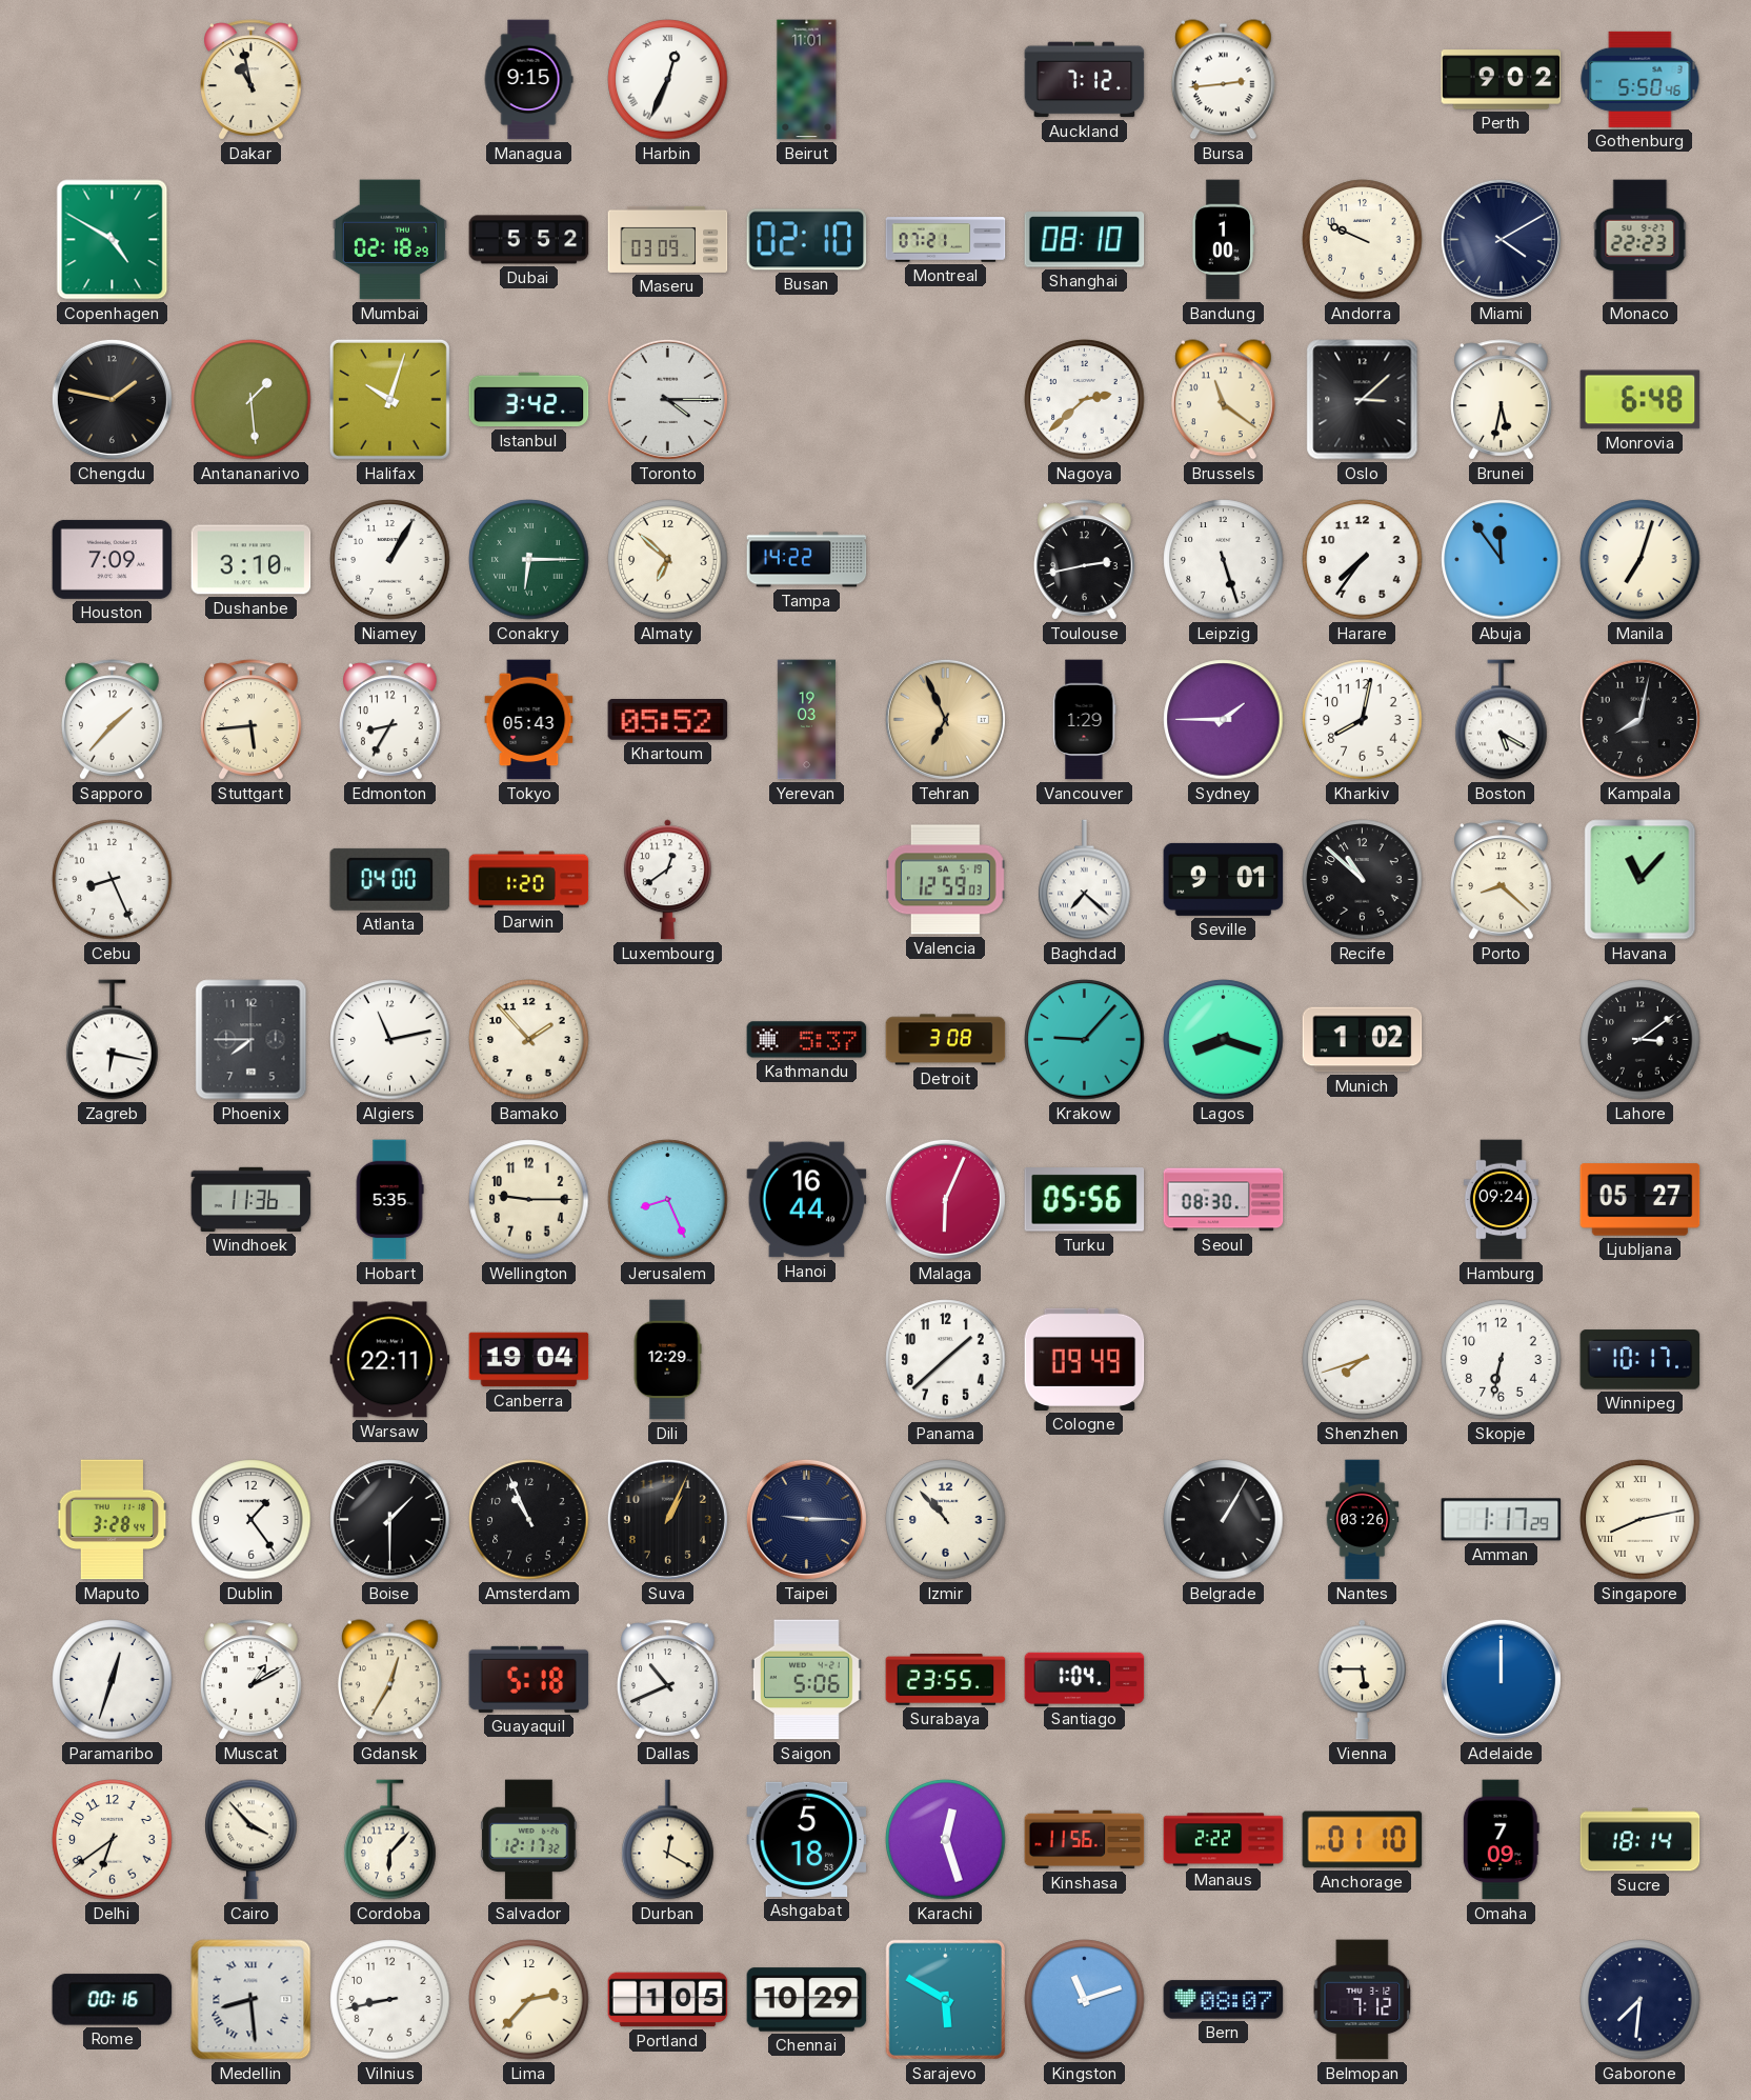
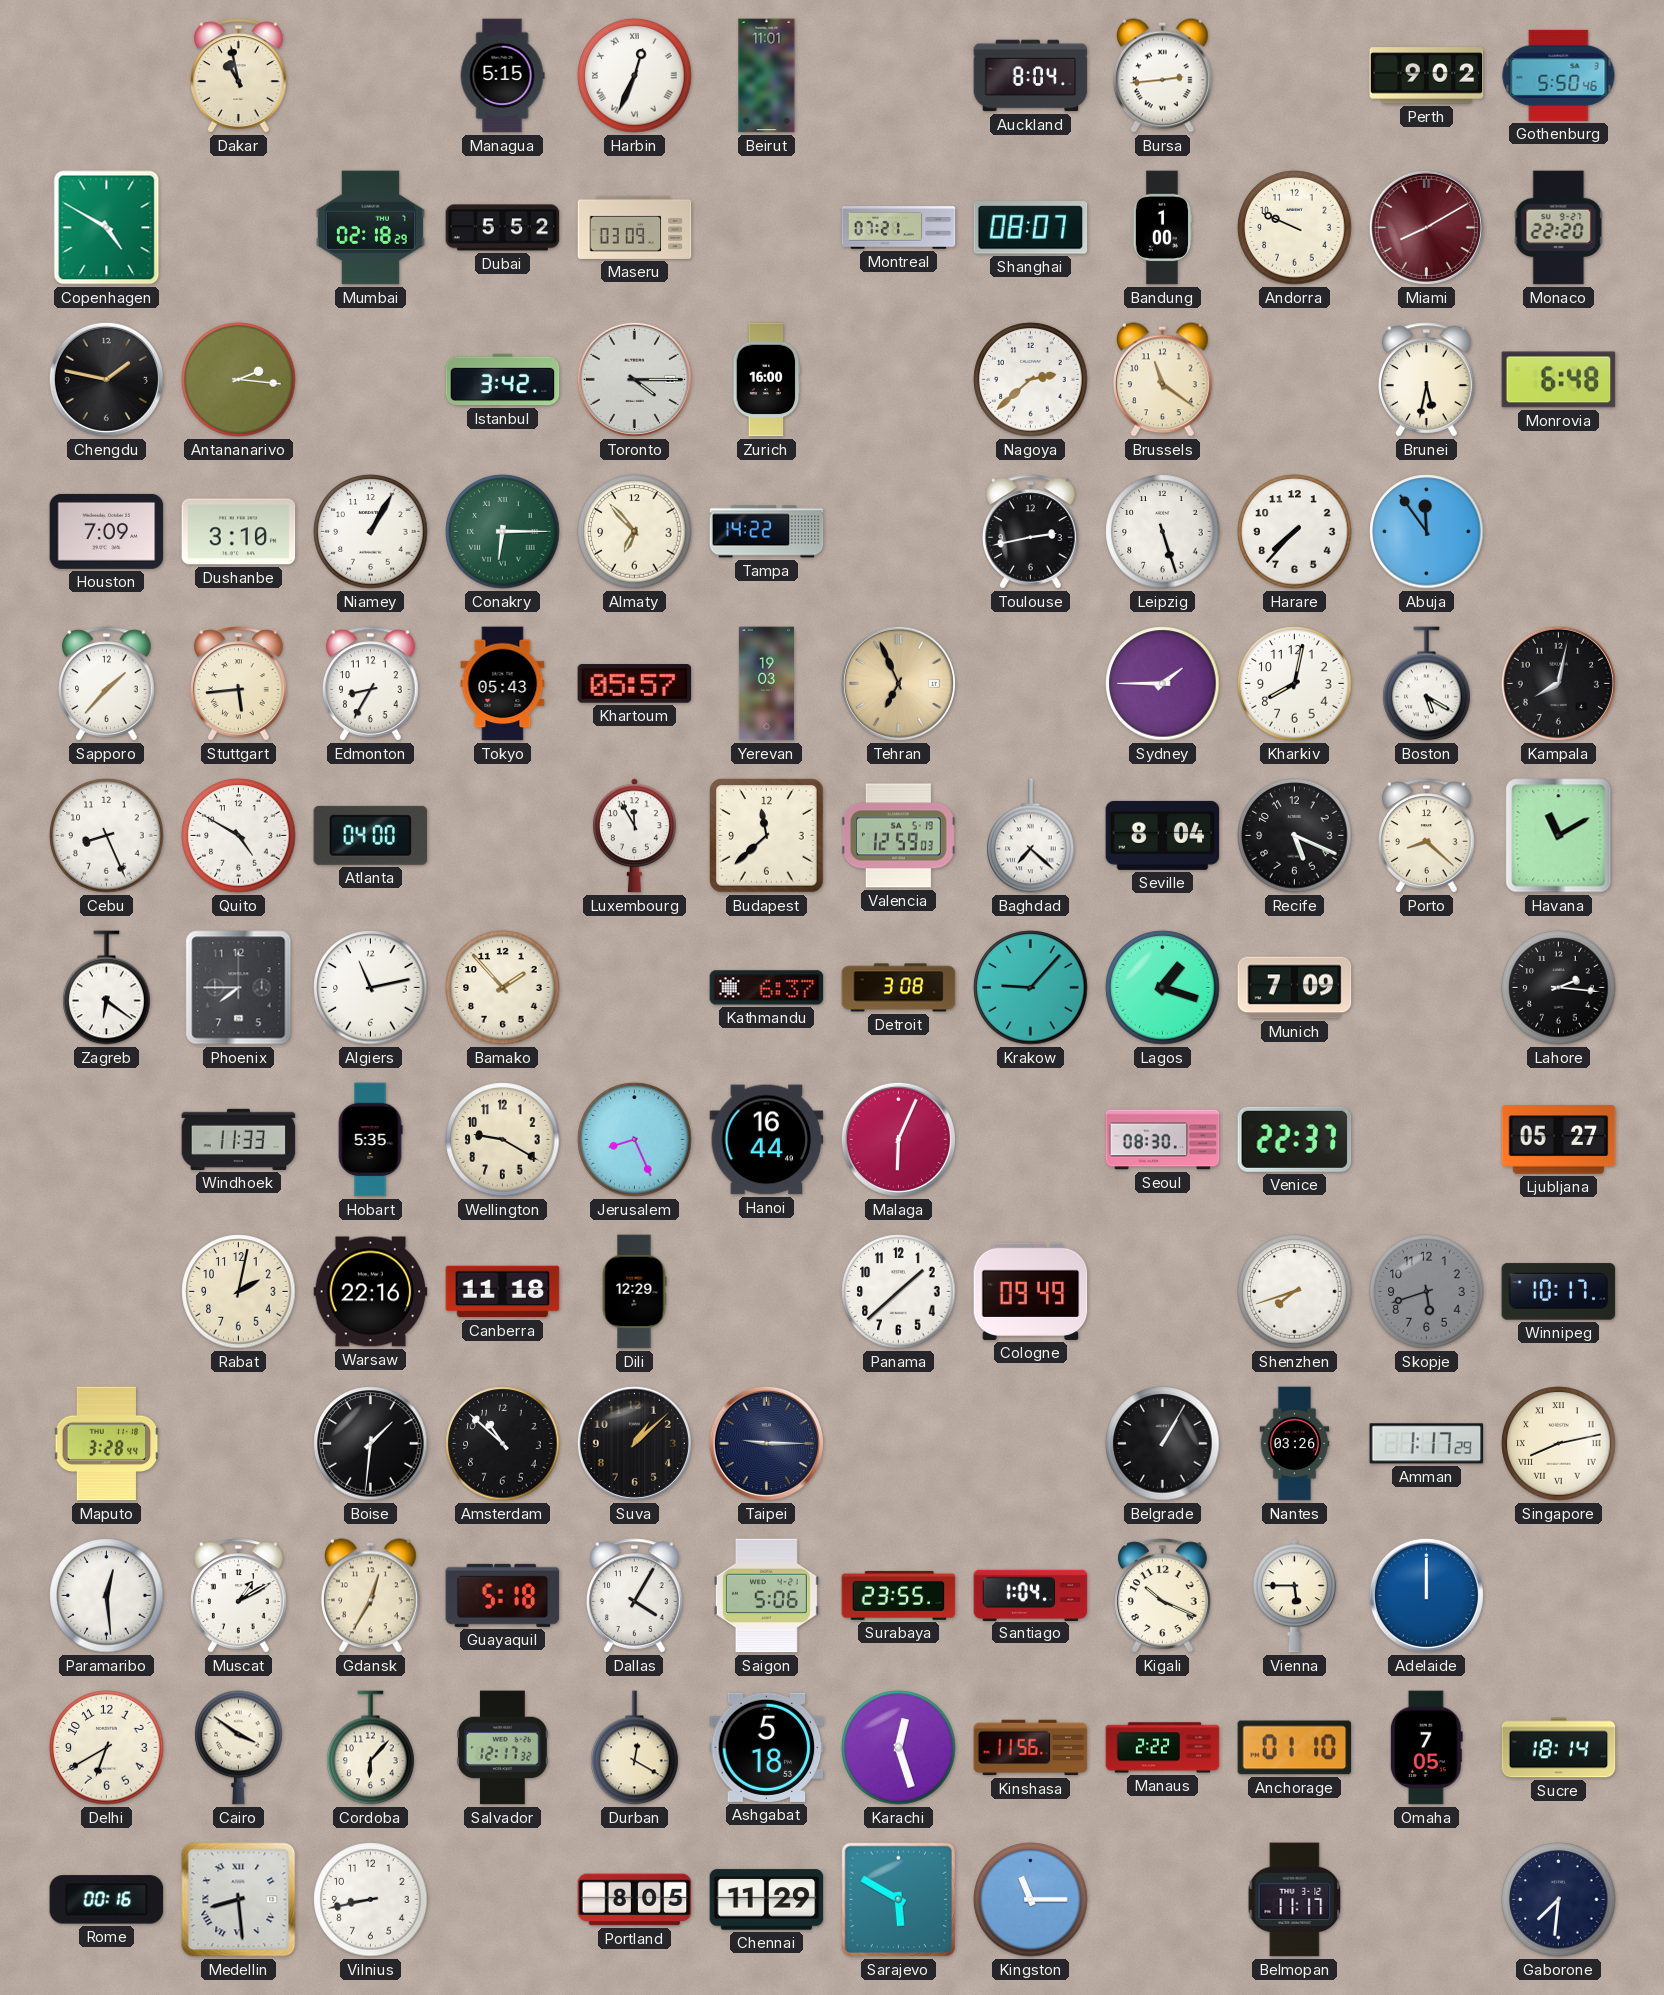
Managua: 9:15 -> 5:15 (502, 76)
Auckland: 7:12 -> 8:04 (1031, 76)
Busan: 02:10 -> none (807, 240)
Shanghai: 08:10 -> 08:07 (1031, 228)
Miami: 4:10 -> 8:10 (1426, 227)
Miami dial: navy -> burgundy (1426, 227)
Monaco: 22:23 -> 22:20 (1559, 228)
Antananarivo: 1:29 -> 2:16 (239, 380)
Halifax: 10:03 -> none (389, 399)
Zurich: none -> 16:00 (767, 380)
Oslo: 3:08 -> none (1363, 400)
Almaty: 6:52 -> 6:53 (635, 532)
Harare: 7:36 -> 7:37 (1295, 532)
Manila: 7:03 -> none (1641, 560)
Khartoum: 05:52 -> 05:57 (635, 684)
Vancouver: 1:29 -> none (1084, 720)
Quito: none -> 4:50 (239, 836)
Darwin: 1:20 -> none (529, 880)
Luxembourg: 12:39 -> 11:55 (634, 836)
Budapest: none -> 11:38 (767, 836)
Seville: 9:01 -> 8:04 (1163, 835)
Recife: 10:52 -> 5:19 (1295, 836)
Havana: 11:07 -> 11:10 (1559, 836)
Zagreb: 6:17 -> 6:21 (107, 988)
Kathmandu: 5:37 -> 6:37 (767, 988)
Lagos: 8:18 -> 1:18 (1163, 988)
Munich: 1:02 -> 7:09 (1295, 988)
Lahore: 3:09 -> 2:16 (1559, 988)
Windhoek: 11:36 -> 11:33 (239, 1139)
Wellington: 9:15 -> 9:20 (503, 1140)
Turku: 05:56 -> none (1085, 1200)
Venice: none -> 22:37 (1295, 1139)
Hamburg: 09:24 -> none (1501, 1200)
Rabat: none -> 2:02 (239, 1292)
Warsaw: 22:11 -> 22:16 (371, 1292)
Canberra: 19:04 -> 11:18 (503, 1292)
Skopje: 6:32 -> 5:42 (1427, 1292)
Skopje dial: white -> grey (1427, 1292)
Dublin: 1:24 -> none (251, 1520)
Boise: 1:30 -> 1:31 (371, 1444)
Amsterdam: 10:56 -> 10:52 (503, 1444)
Suva: 1:04 -> 1:08 (634, 1443)
Izmir: 10:53 -> none (946, 1520)
Paramaribo: 12:33 -> 12:29 (107, 1596)
Dallas: 10:41 -> 4:05 (635, 1596)
Kigali: none -> 10:19 (1163, 1596)
Delhi: 6:39 -> 6:40 (107, 1748)
Cairo: 3:53 -> 3:51 (239, 1748)
Omaha: 7:09 -> 7:05 (1426, 1748)
Lima: 2:37 -> none (529, 2000)
Portland: 1:05 -> 8:05 (635, 1900)
Chennai: 10:29 -> 11:29 (767, 1900)
Kingston: 11:12 -> 11:15 (1031, 1900)
Bern: 08:07 -> none (1224, 2000)
Belmopan: 7:12 -> 11:17 (1295, 1900)
